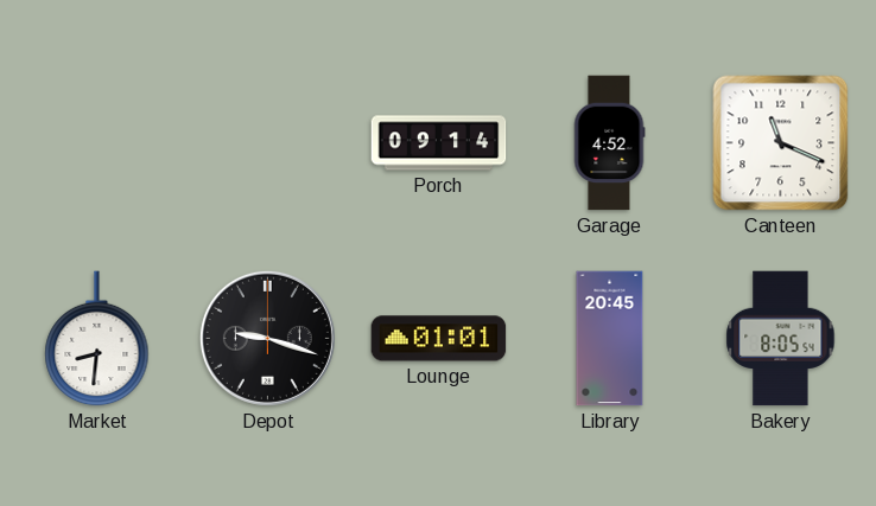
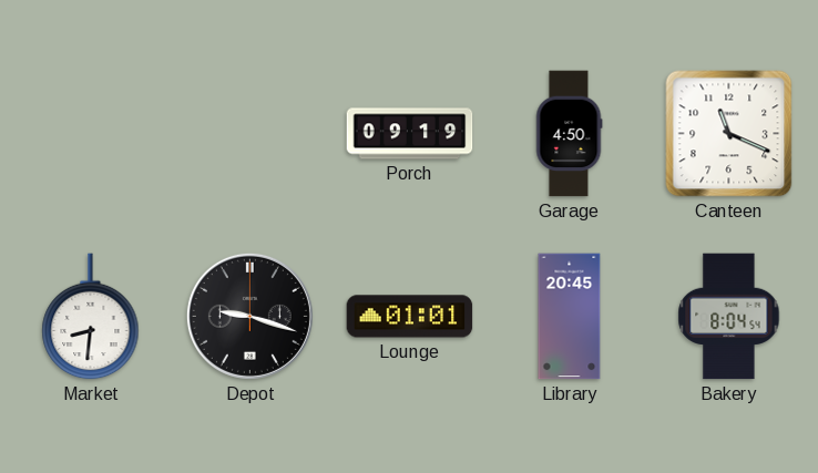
Porch: 09:14 -> 09:19 (410, 134)
Garage: 4:52 -> 4:50 (569, 134)
Bakery: 8:05 -> 8:04 (729, 317)
